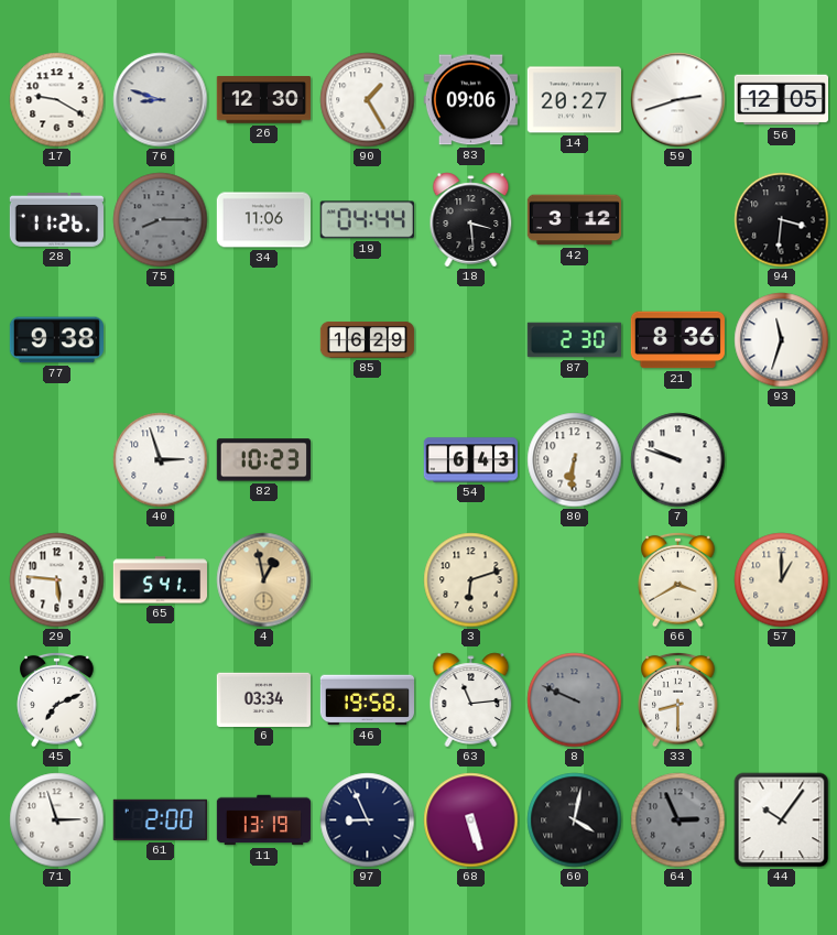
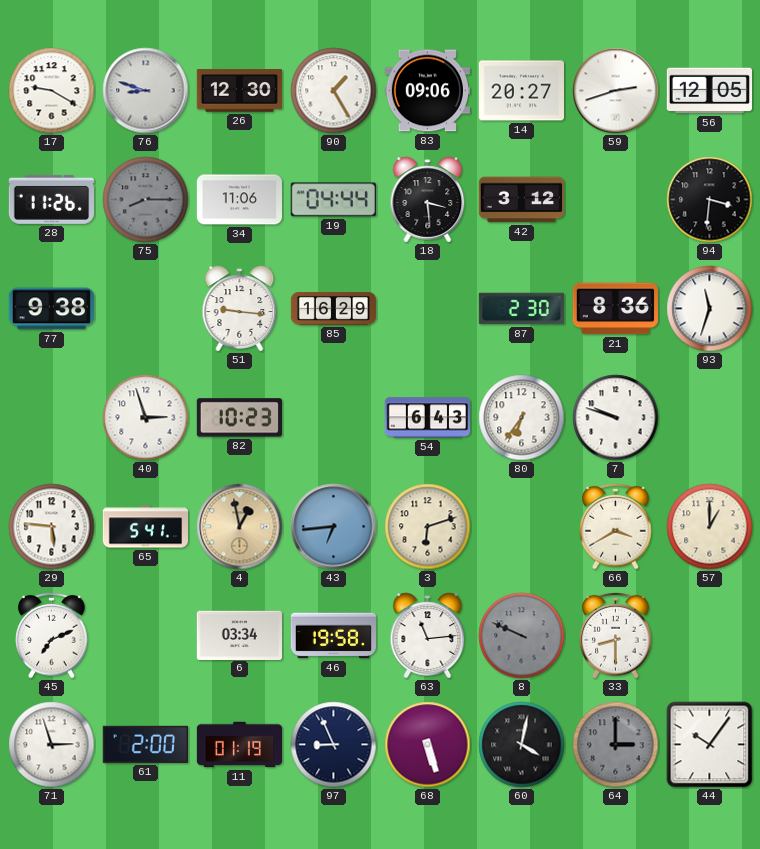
51: none -> 9:16 (240, 309)
80: 6:31 -> 6:36 (522, 418)
43: none -> 6:44 (334, 527)
11: 13:19 -> 01:19 (240, 745)
64: 2:56 -> 3:00 (616, 745)
